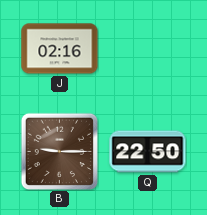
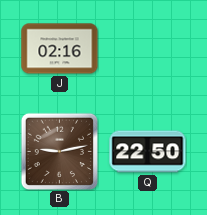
B: 9:15 -> 9:13 (59, 151)
